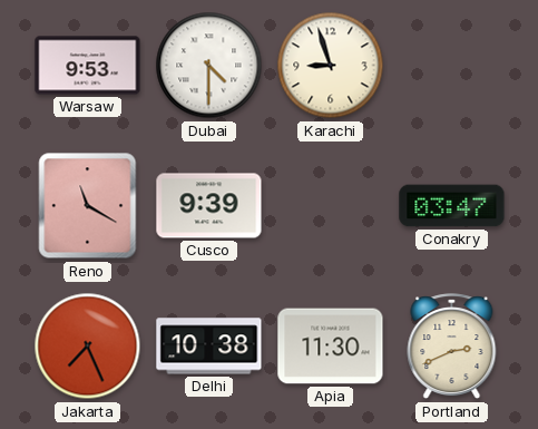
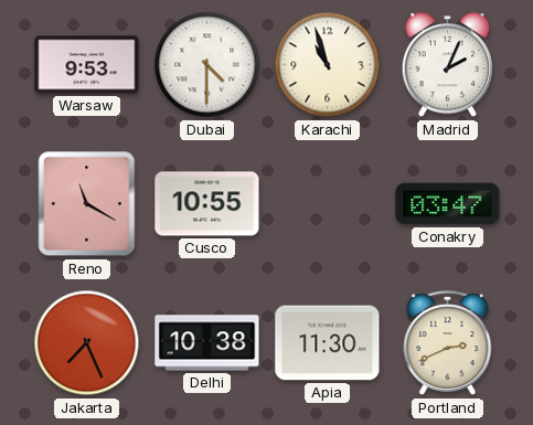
Karachi: 8:57 -> 10:57 (328, 65)
Madrid: none -> 2:04 (447, 65)
Cusco: 9:39 -> 10:55 (207, 204)
